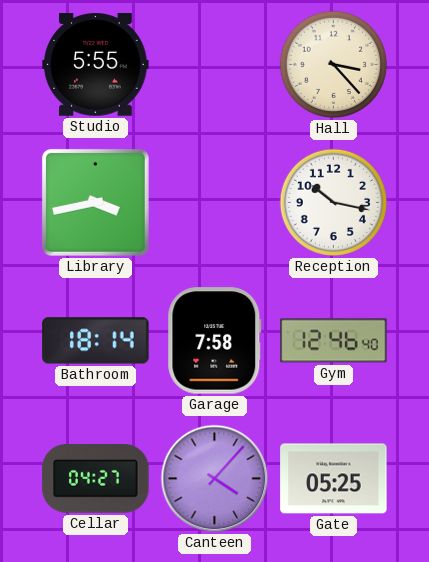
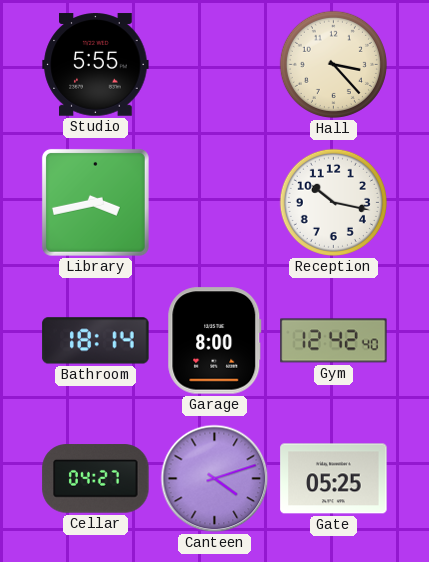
Garage: 7:58 -> 8:00 (215, 341)
Gym: 12:46 -> 12:42 (334, 341)
Canteen: 4:07 -> 4:12 (215, 479)
